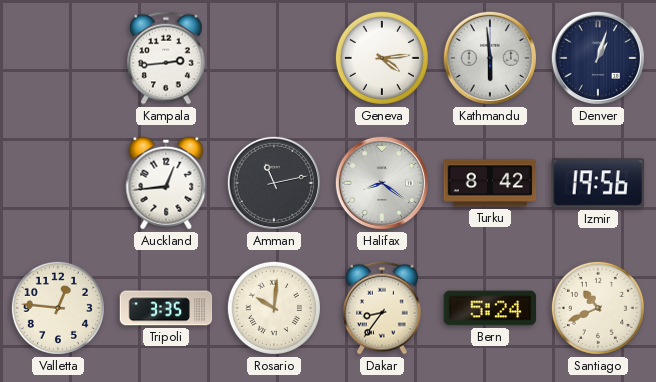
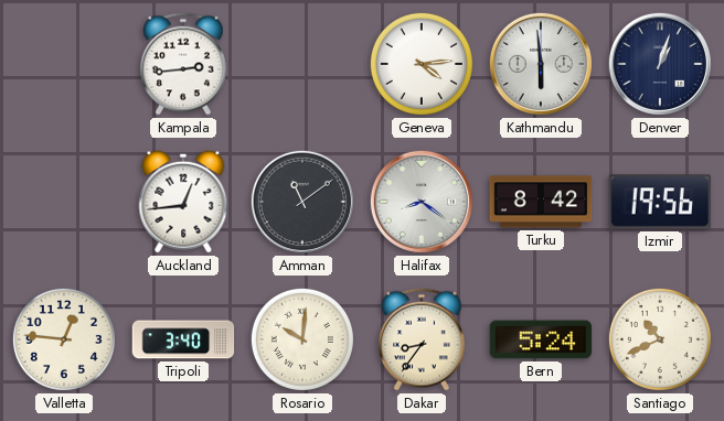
Amman: 11:13 -> 11:09 (302, 202)
Tripoli: 3:35 -> 3:40 (183, 339)
